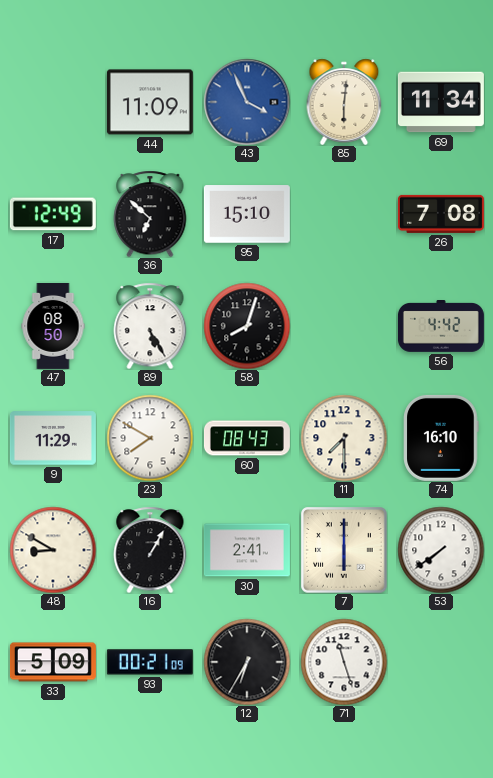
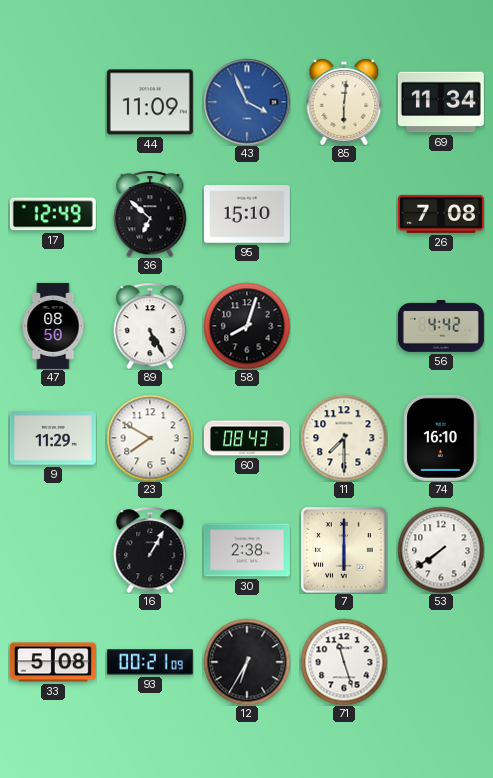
48: 8:50 -> none (53, 550)
30: 2:41 -> 2:38 (247, 550)
33: 5:09 -> 5:08 (53, 662)
